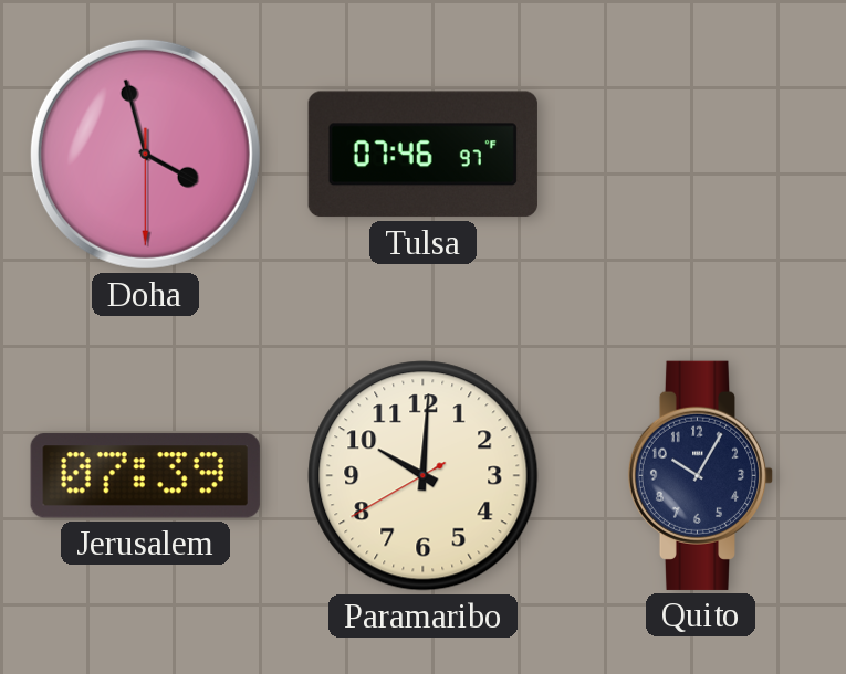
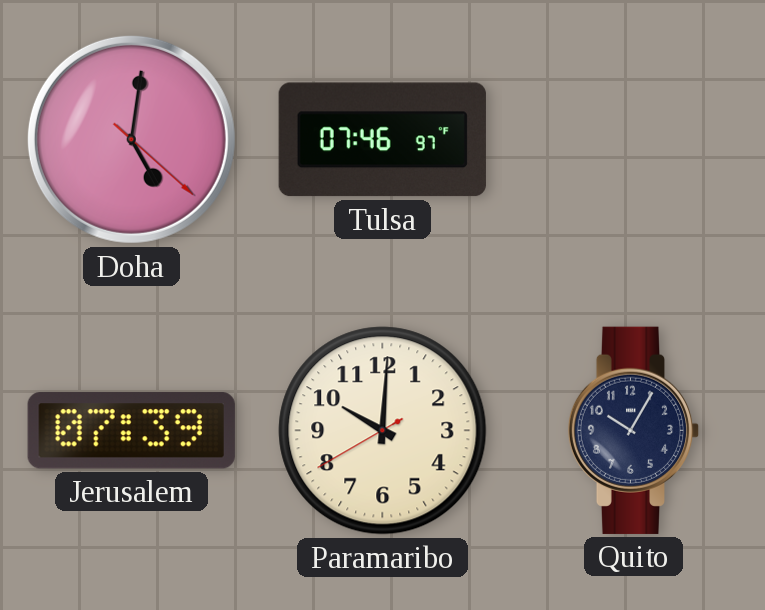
Doha: 3:57 -> 5:01 (131, 139)
